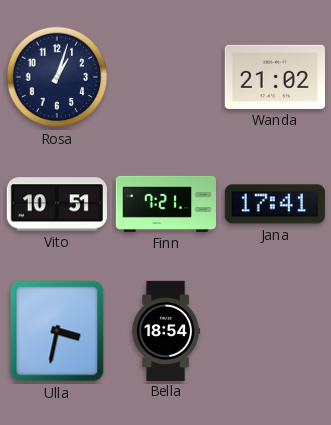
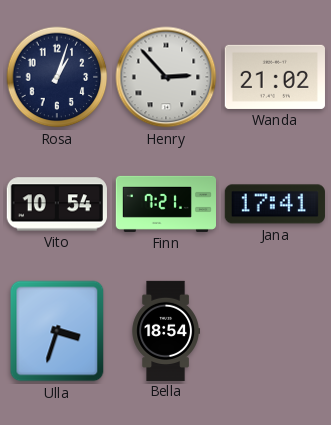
Henry: none -> 2:53 (166, 77)
Vito: 10:51 -> 10:54 (57, 204)
Ulla: 3:32 -> 3:33 (57, 331)
